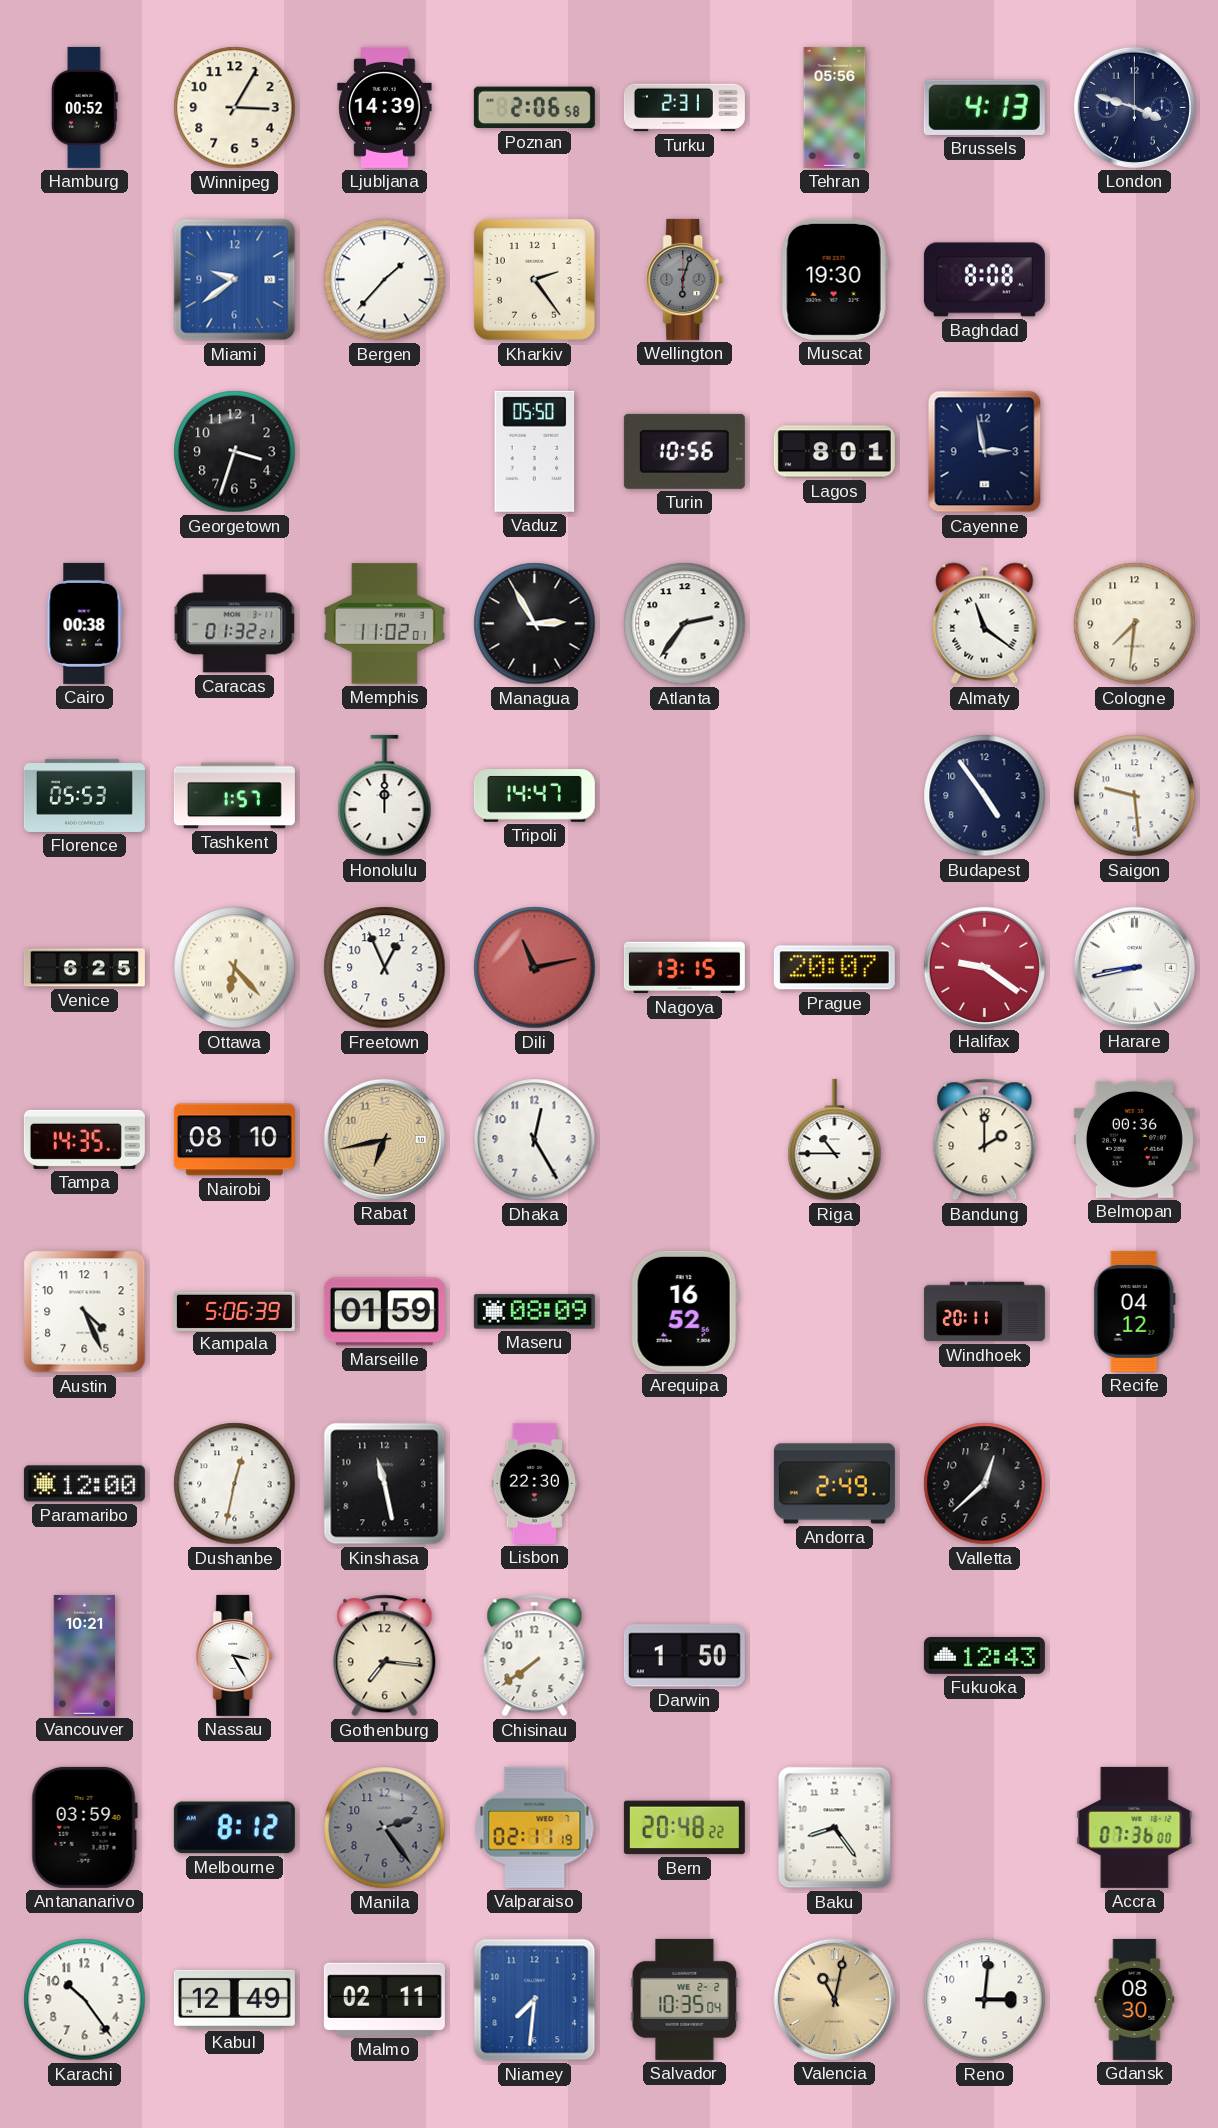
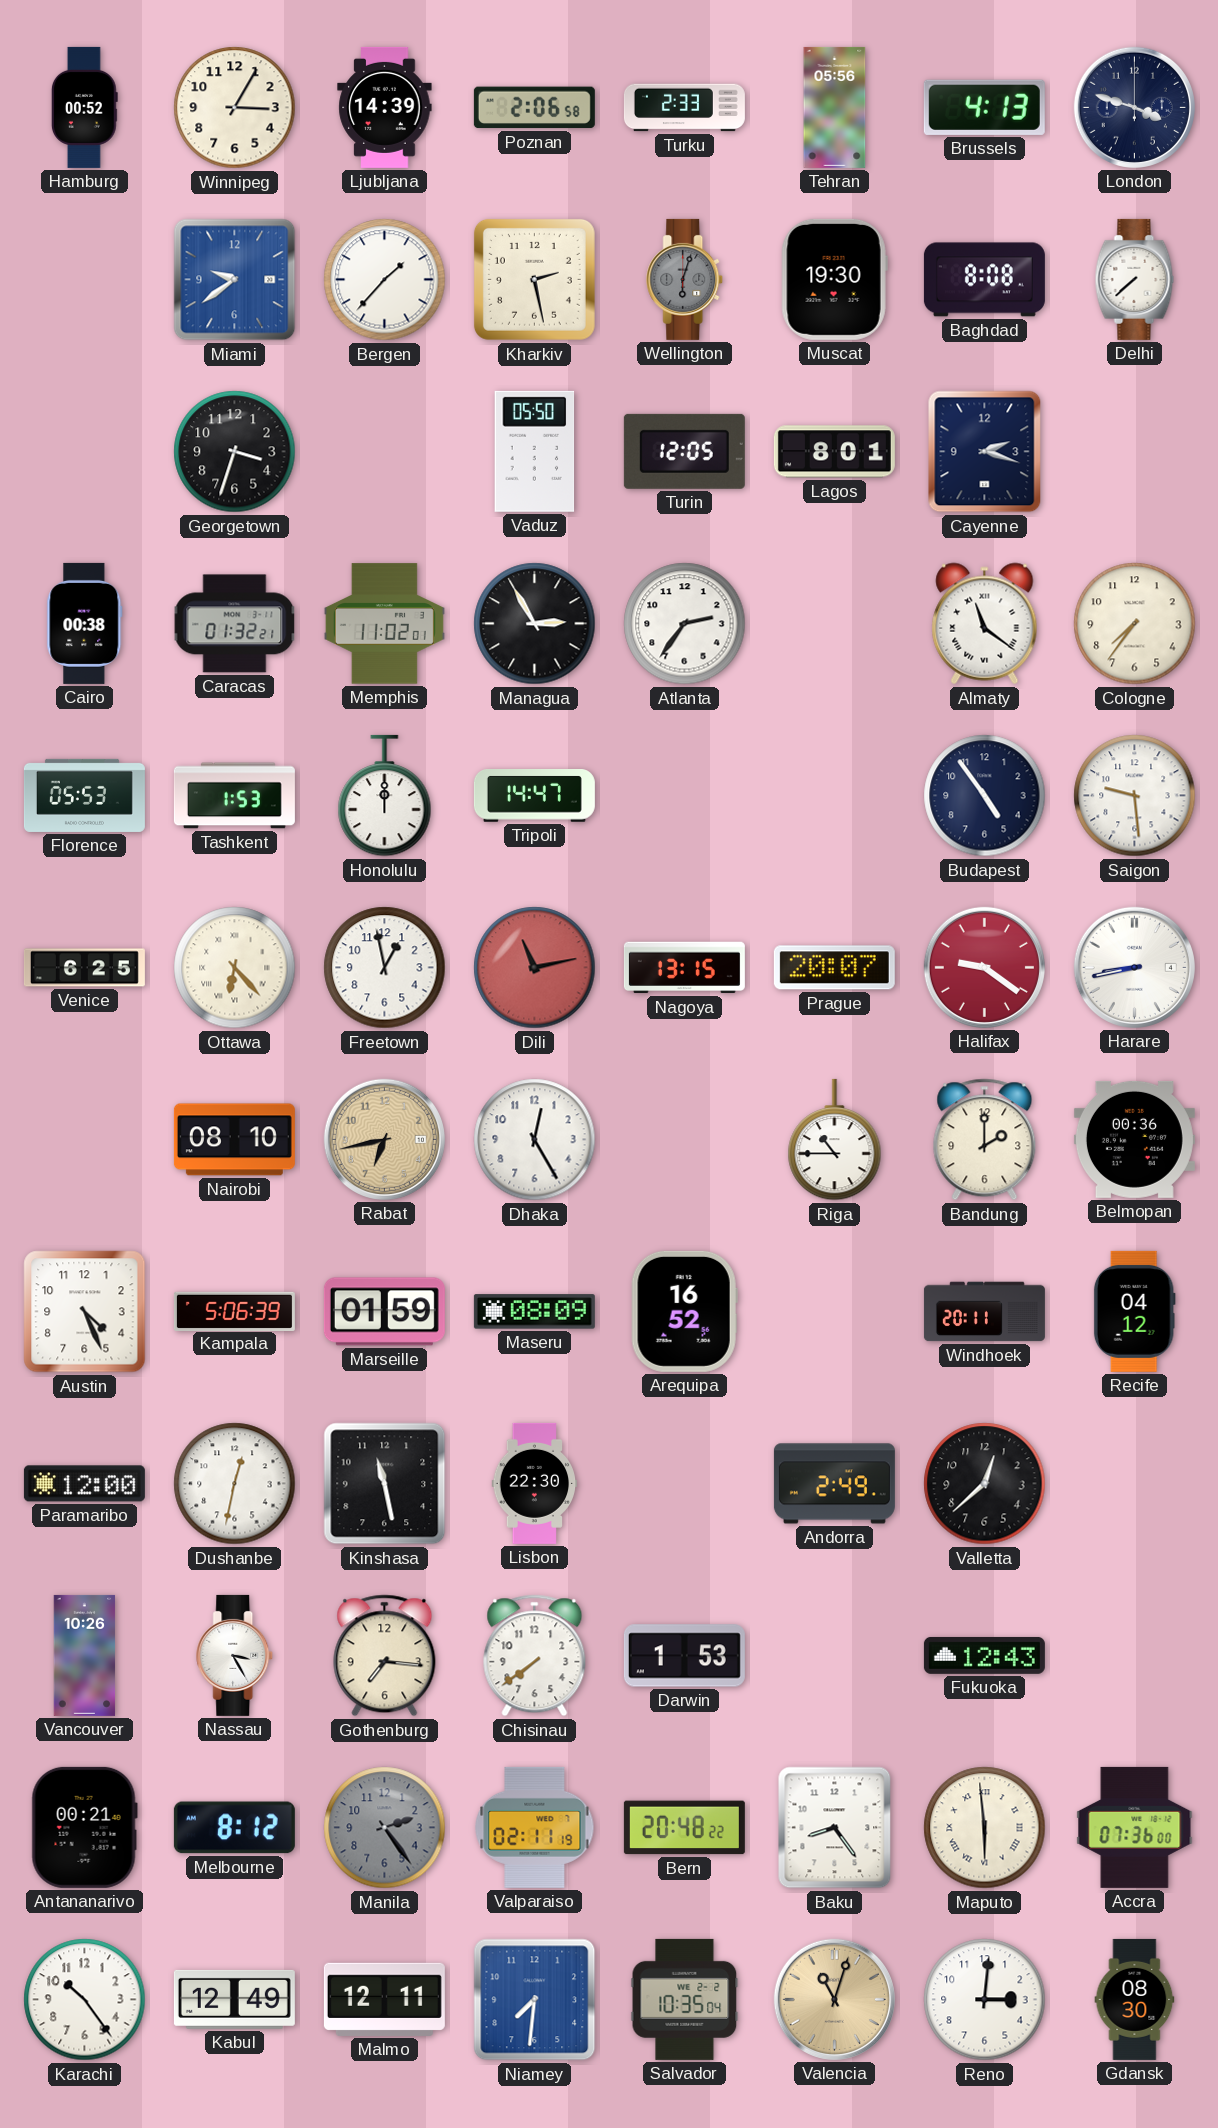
Turku: 2:31 -> 2:33 (684, 108)
Kharkiv: 2:24 -> 2:28 (534, 279)
Delhi: none -> 7:38 (1135, 279)
Turin: 10:56 -> 12:05 (684, 451)
Cayenne: 2:58 -> 2:18 (985, 452)
Cologne: 7:31 -> 7:36 (1135, 624)
Tashkent: 1:57 -> 1:53 (234, 796)
Freetown: 12:56 -> 12:58 (385, 968)
Tampa: 14:35 -> none (84, 1139)
Vancouver: 10:21 -> 10:26 (85, 1655)
Darwin: 1:50 -> 1:53 (684, 1656)
Antananarivo: 03:59 -> 00:21 (84, 1827)
Maputo: none -> 5:59 (985, 1828)
Malmo: 02:11 -> 12:11 (384, 1999)
Valencia: 11:02 -> 11:03 (834, 1999)
